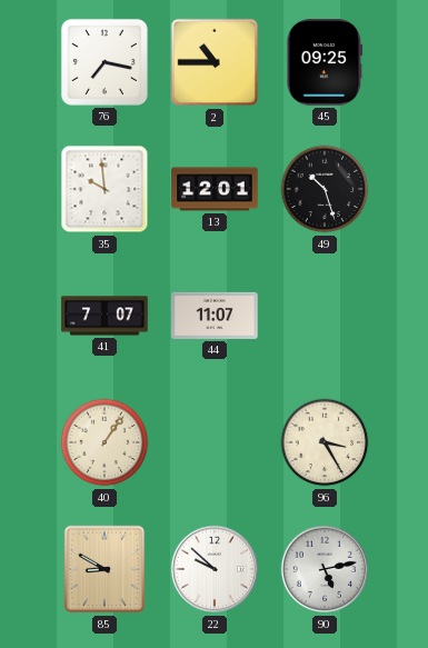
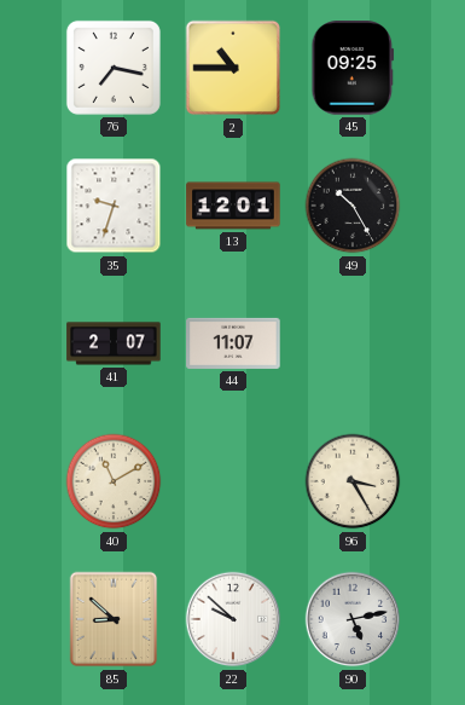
35: 9:59 -> 9:33 (114, 206)
49: 10:27 -> 10:25 (353, 206)
41: 7:07 -> 2:07 (114, 343)
40: 1:06 -> 11:10 (114, 481)
85: 8:50 -> 8:52 (114, 619)
